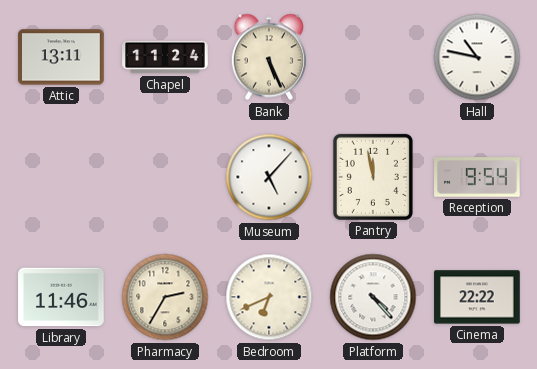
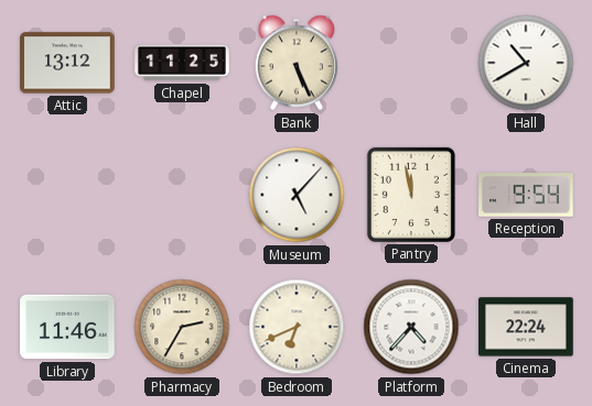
Attic: 13:11 -> 13:12 (67, 63)
Chapel: 11:24 -> 11:25 (182, 63)
Hall: 10:47 -> 10:40 (526, 63)
Platform: 4:23 -> 4:37 (411, 327)
Cinema: 22:22 -> 22:24 (526, 327)
